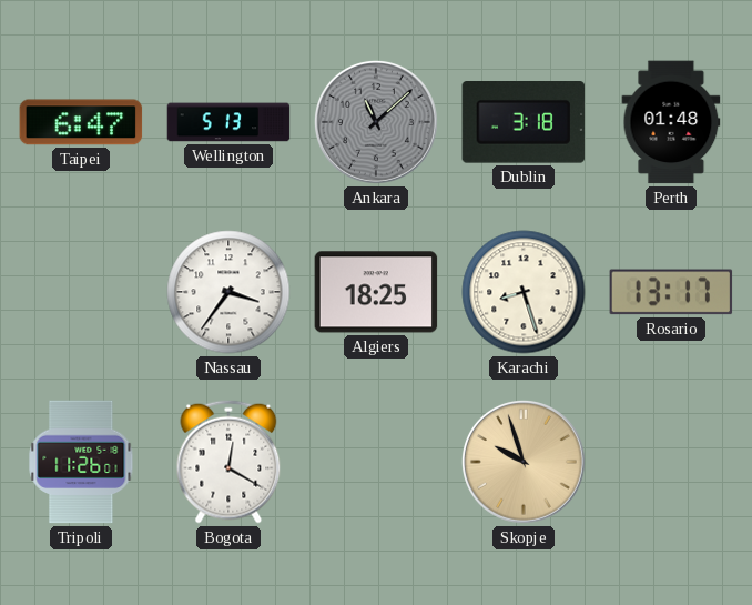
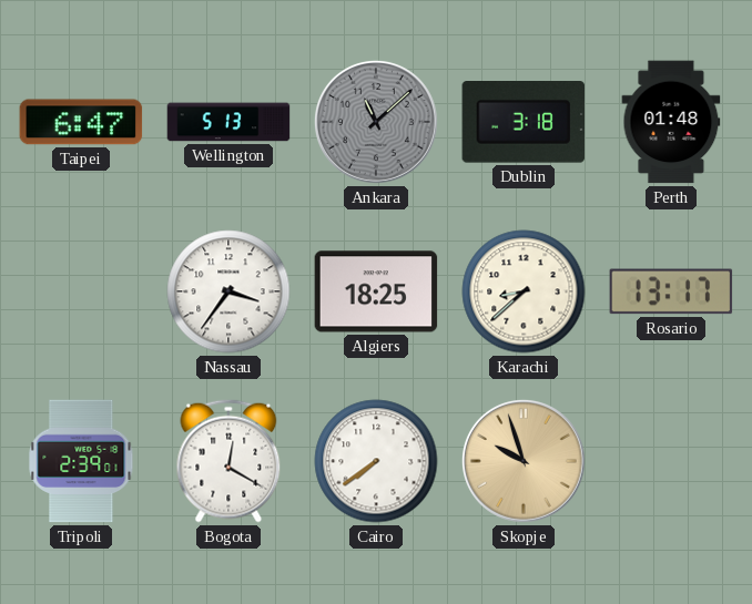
Karachi: 8:27 -> 8:38 (524, 291)
Tripoli: 11:26 -> 2:39 (81, 461)
Cairo: none -> 7:39 (376, 461)
